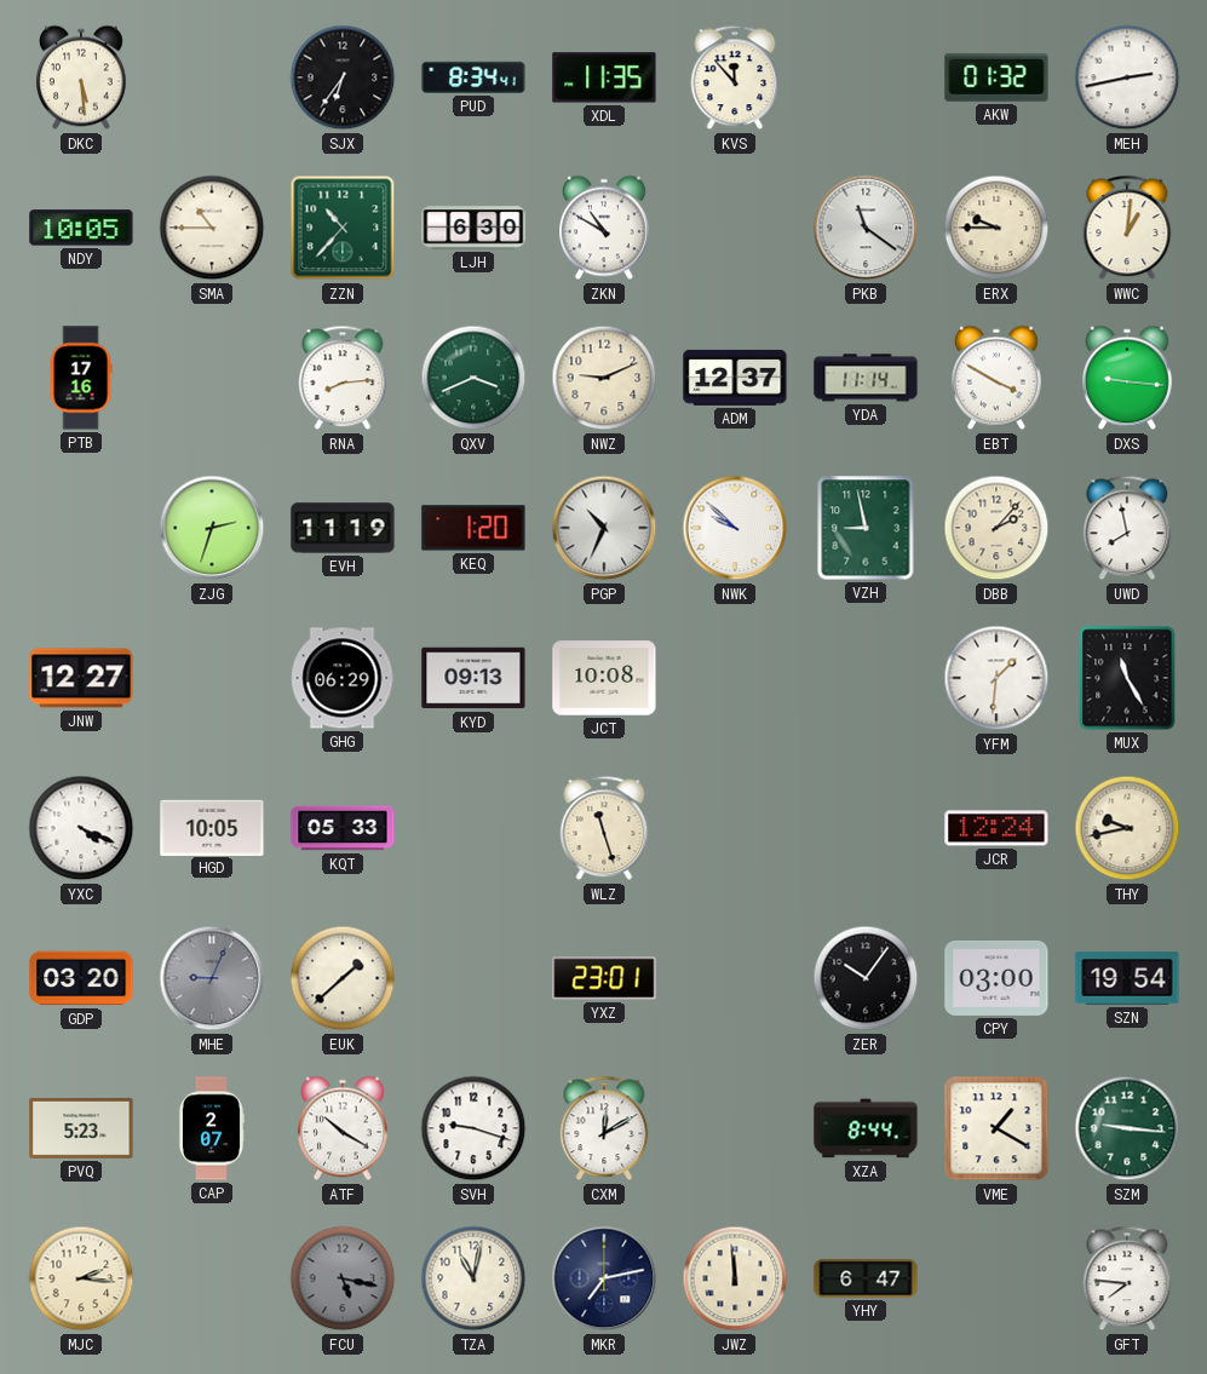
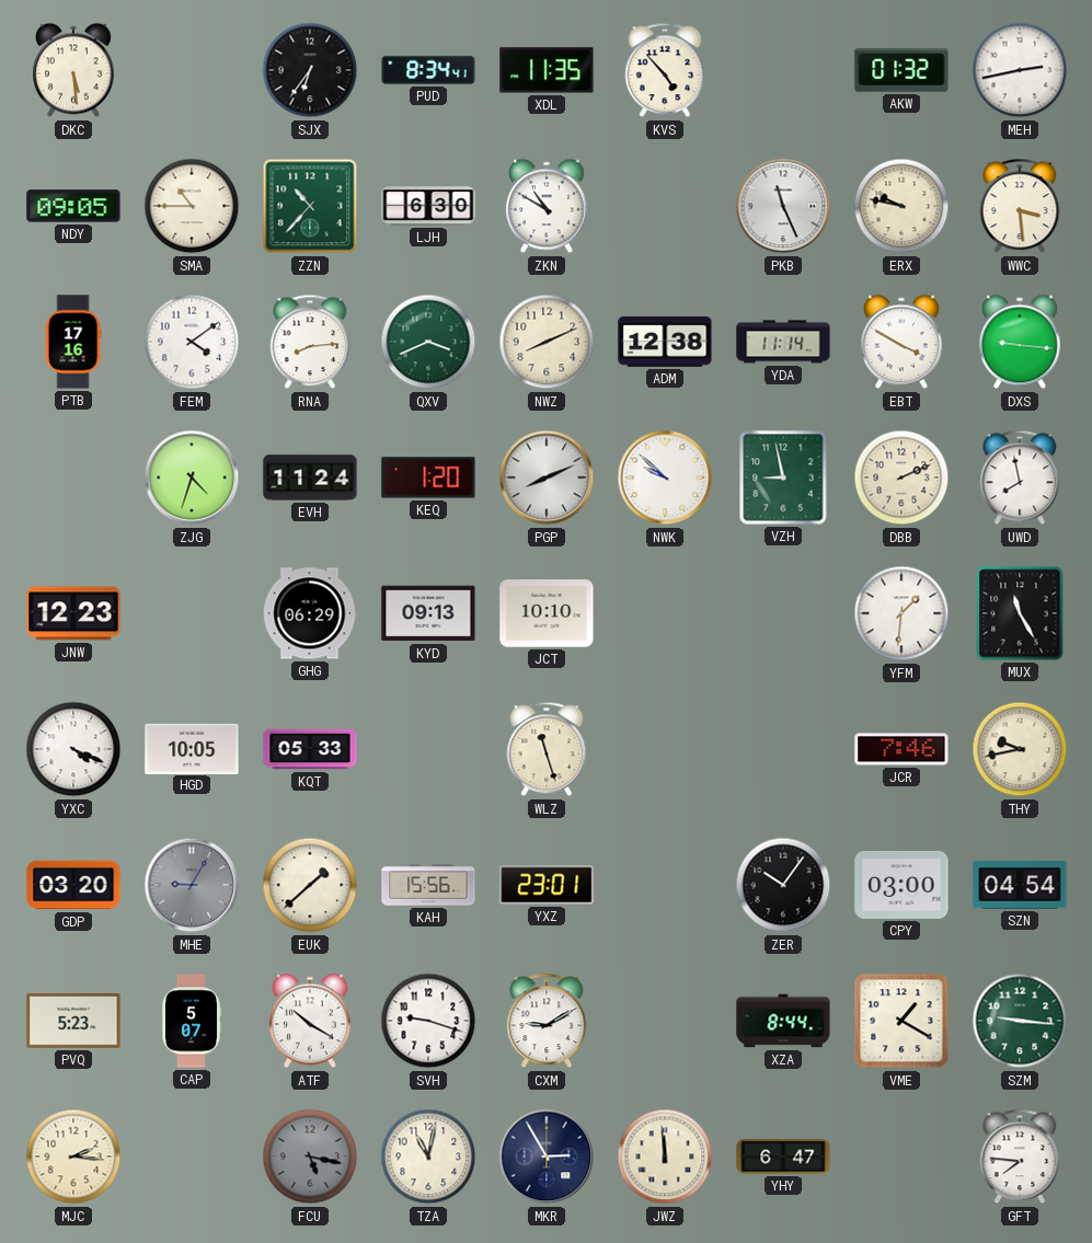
KVS: 11:53 -> 4:53 (665, 70)
NDY: 10:05 -> 09:05 (73, 206)
PKB: 11:21 -> 11:26 (783, 206)
ERX: 9:45 -> 9:47 (901, 206)
WWC: 1:01 -> 3:29 (1020, 206)
FEM: none -> 4:09 (192, 342)
NWZ: 9:11 -> 8:11 (547, 342)
ADM: 12:37 -> 12:38 (665, 342)
ZJG: 2:33 -> 4:33 (192, 477)
EVH: 11:19 -> 11:24 (310, 477)
PGP: 10:34 -> 8:11 (547, 477)
DBB: 2:07 -> 2:11 (901, 477)
JNW: 12:27 -> 12:23 (73, 613)
JCT: 10:08 -> 10:10 (547, 613)
JCR: 12:24 -> 7:46 (901, 749)
MHE: 9:04 -> 9:05 (192, 885)
KAH: none -> 15:56 (428, 885)
SZN: 19:54 -> 04:54 (1020, 885)
CAP: 2:07 -> 5:07 (191, 1021)
CXM: 12:10 -> 9:10 (547, 1021)
MKR: 7:13 -> 2:55 (547, 1156)
